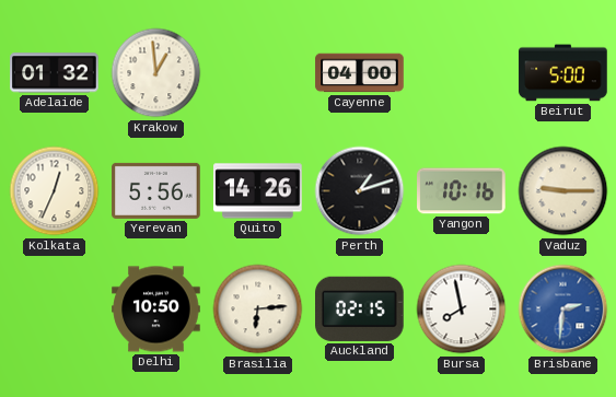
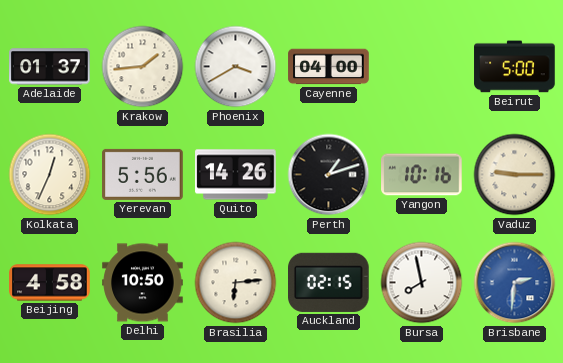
Adelaide: 01:32 -> 01:37 (50, 67)
Krakow: 12:59 -> 1:44 (143, 67)
Phoenix: none -> 3:40 (236, 67)
Beijing: none -> 4:58 (50, 283)
